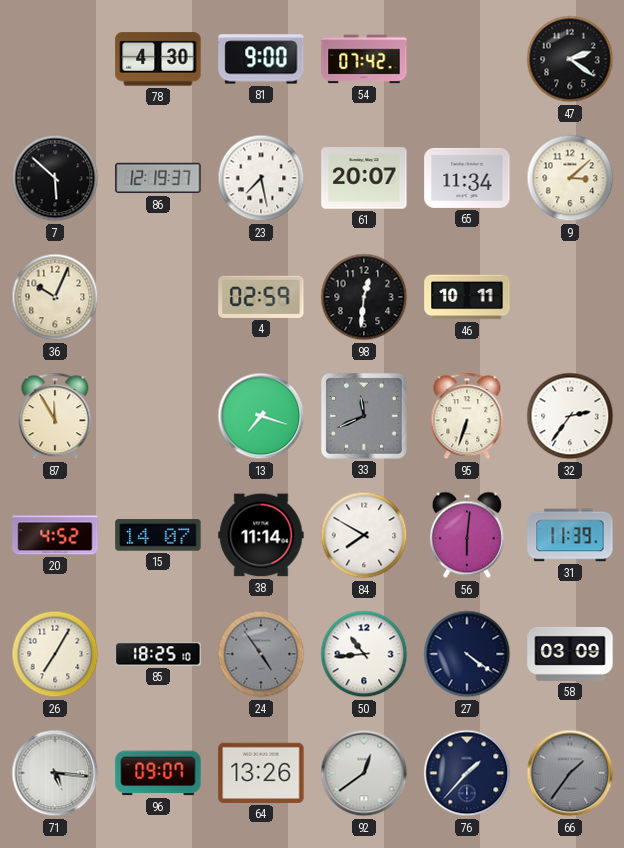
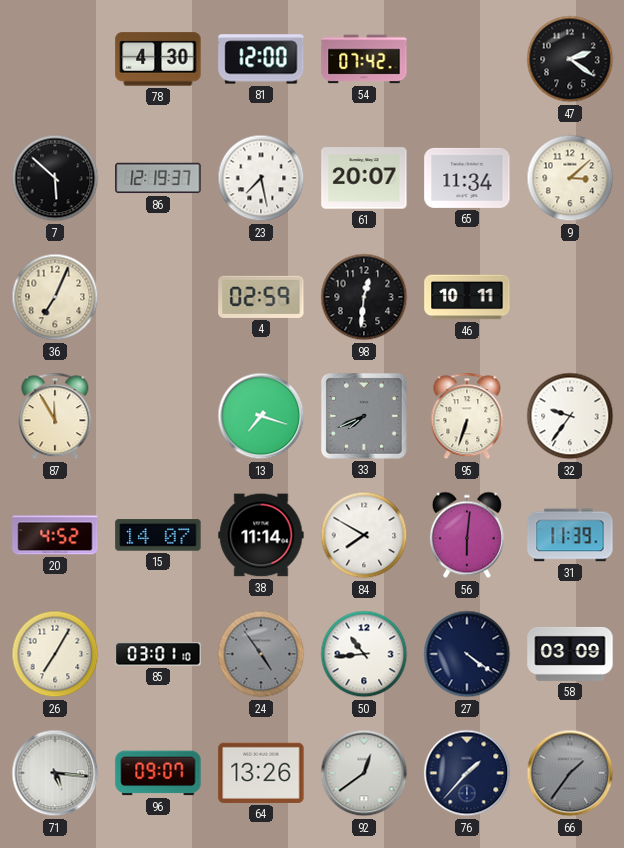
81: 9:00 -> 12:00 (261, 59)
36: 10:04 -> 7:04 (55, 297)
33: 11:41 -> 7:41 (364, 416)
32: 2:36 -> 9:36 (570, 416)
85: 18:25 -> 03:01 (158, 654)
